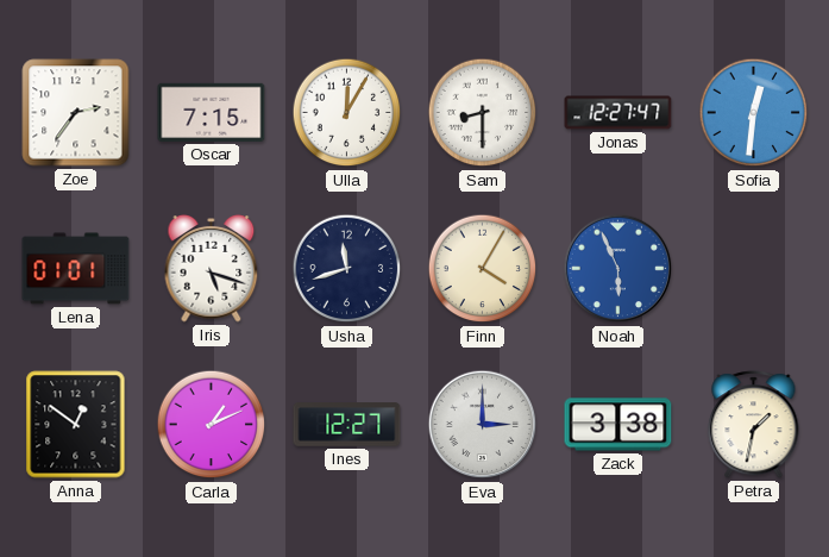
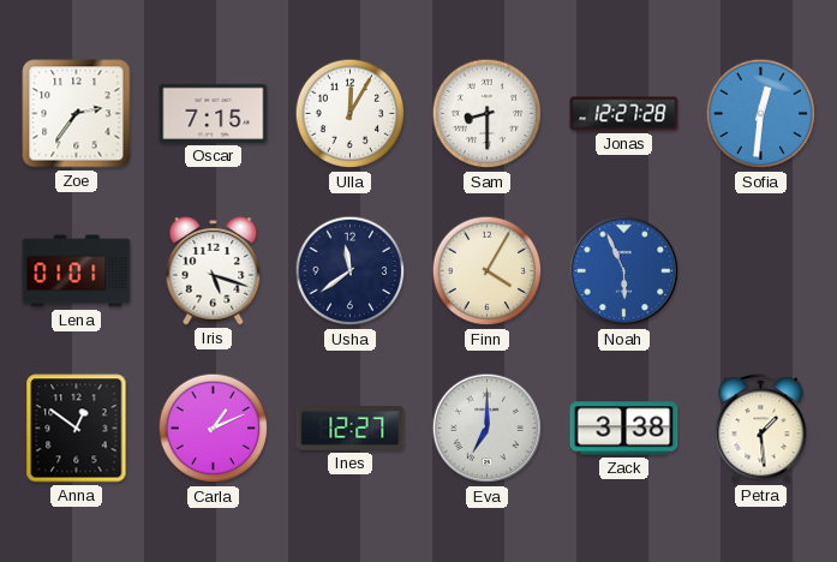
Jonas: 12:27:47 -> 12:27:28 (624, 114)
Usha: 11:42 -> 11:39 (351, 271)
Eva: 3:00 -> 7:00 (488, 429)
Petra: 1:32 -> 1:29 (761, 429)
